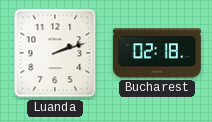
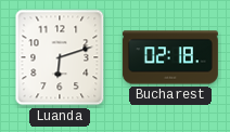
Luanda: 2:12 -> 6:12 (60, 57)
